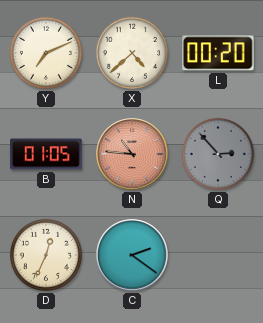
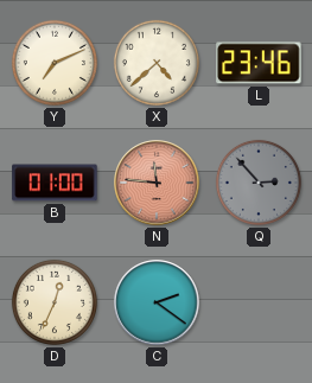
L: 00:20 -> 23:46 (259, 63)
B: 01:05 -> 01:00 (55, 183)
N: 10:46 -> 11:46 (157, 183)
